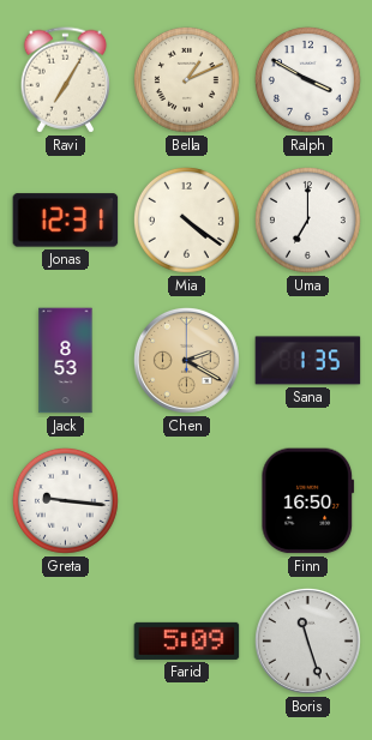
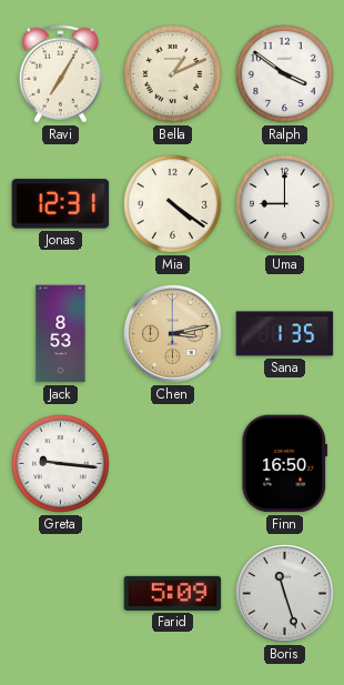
Ralph: 3:50 -> 3:51 (284, 73)
Uma: 7:00 -> 9:00 (284, 203)
Chen: 2:20 -> 3:13 (172, 333)
